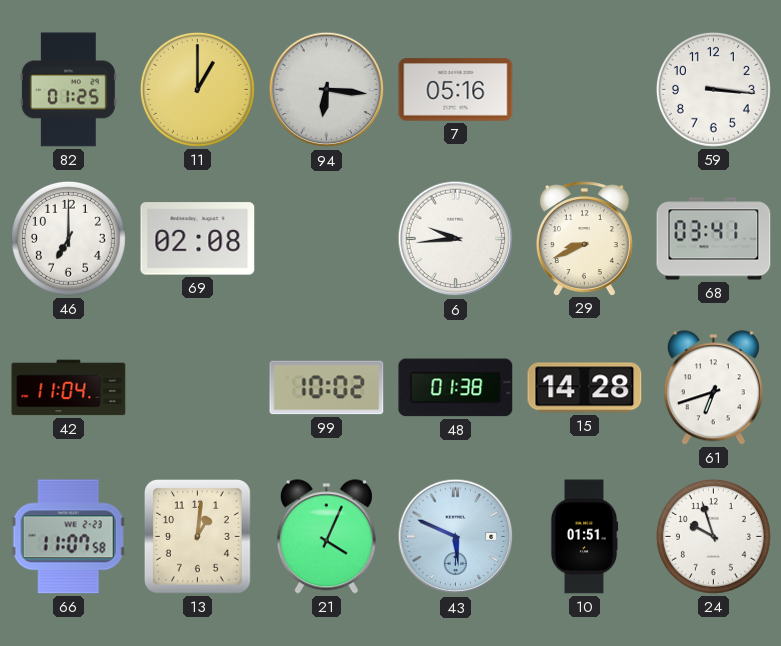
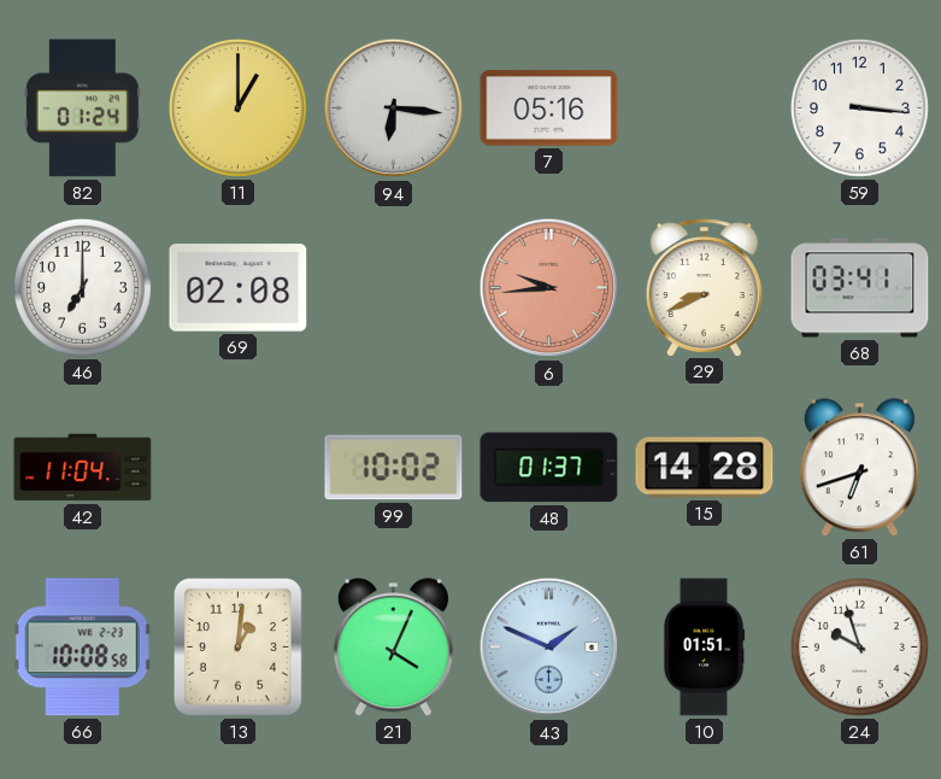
82: 01:25 -> 01:24 (82, 109)
6 dial: white -> salmon (549, 288)
48: 01:38 -> 01:37 (549, 468)
66: 11:07 -> 10:08 (82, 648)
43: 5:49 -> 1:49 (549, 648)
